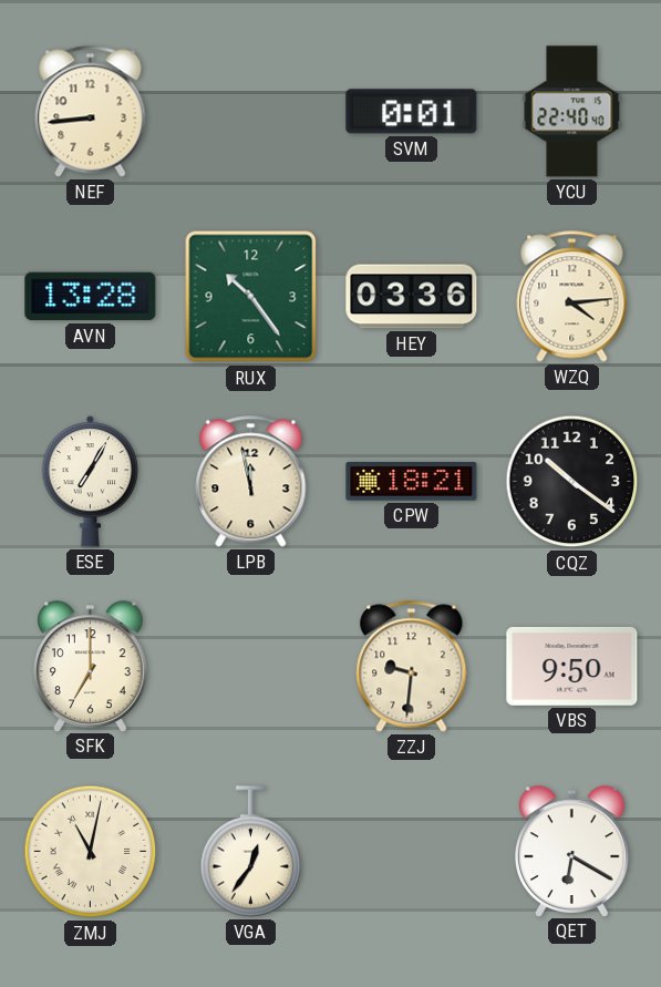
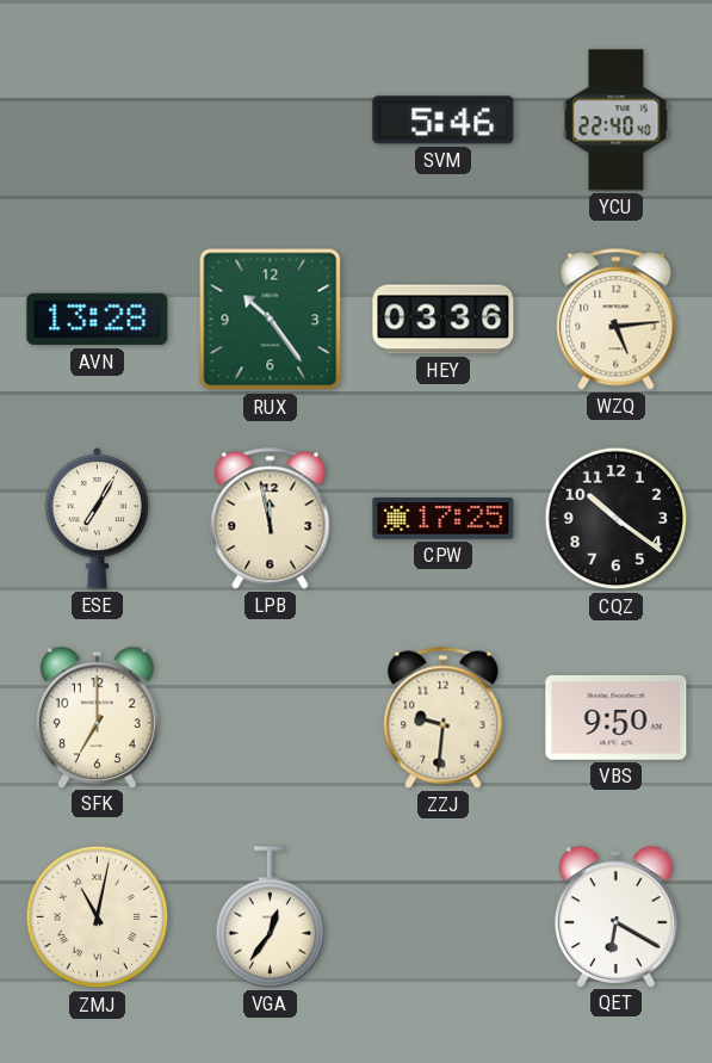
NEF: 8:44 -> none (91, 112)
SVM: 0:01 -> 5:46 (444, 120)
WZQ: 4:14 -> 5:14 (617, 320)
CPW: 18:21 -> 17:25 (444, 519)
